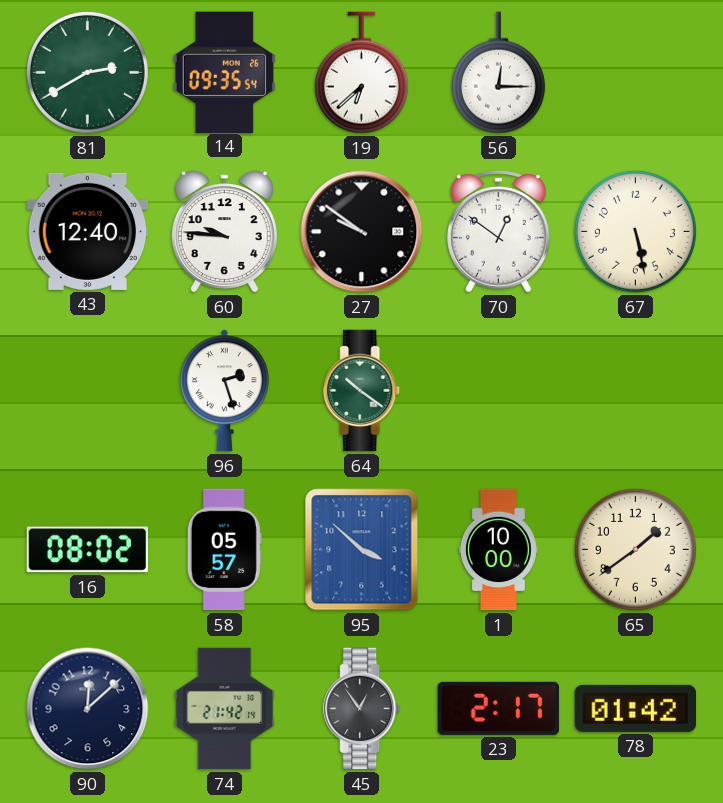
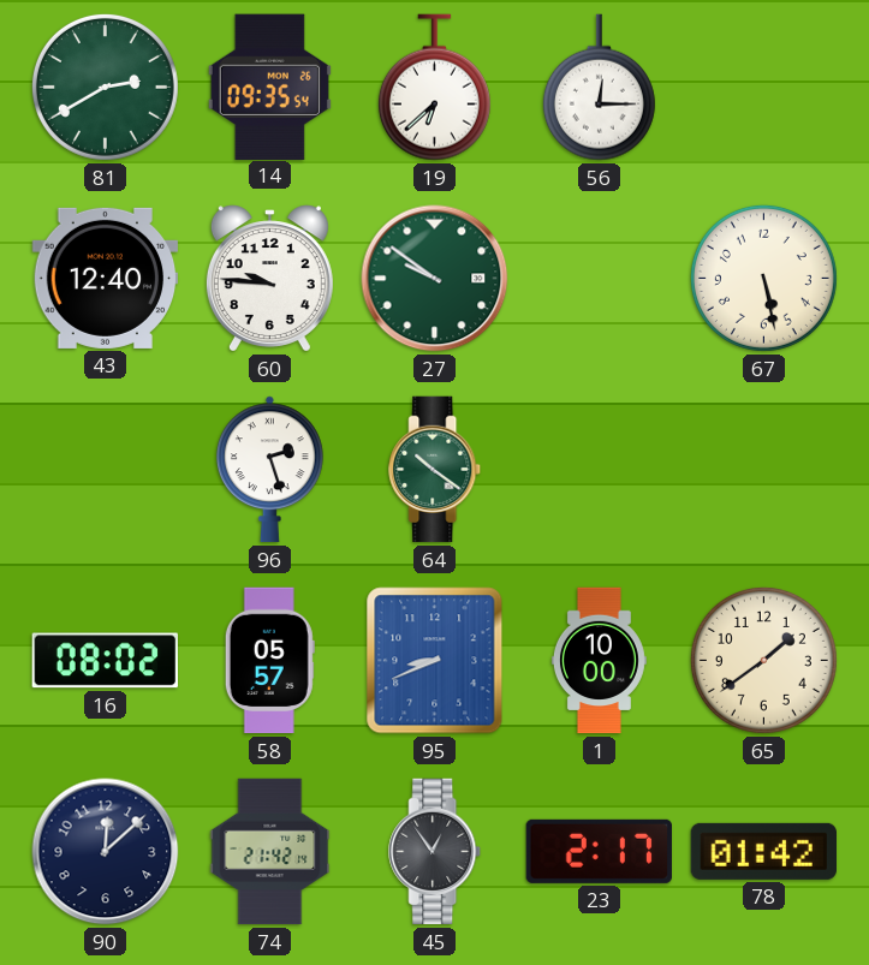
27 dial: black -> green (435, 279)
70: 12:51 -> none (499, 232)
95: 3:52 -> 8:41 (435, 661)
